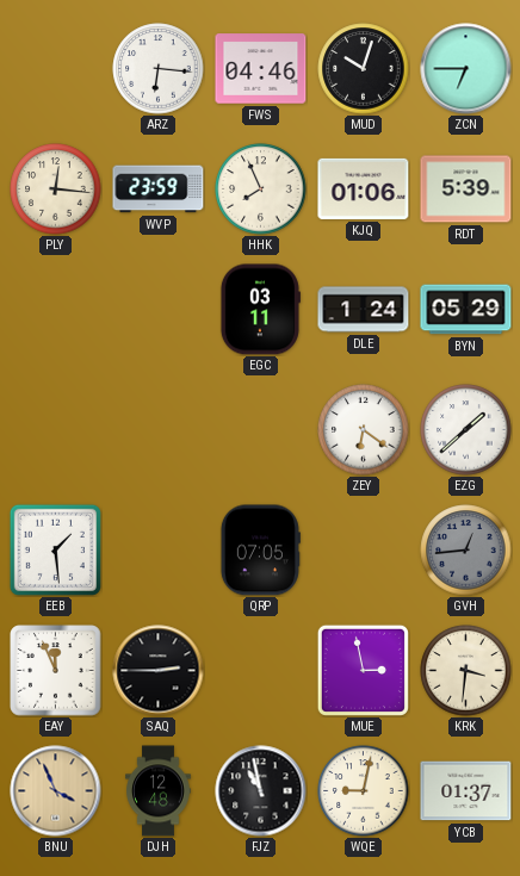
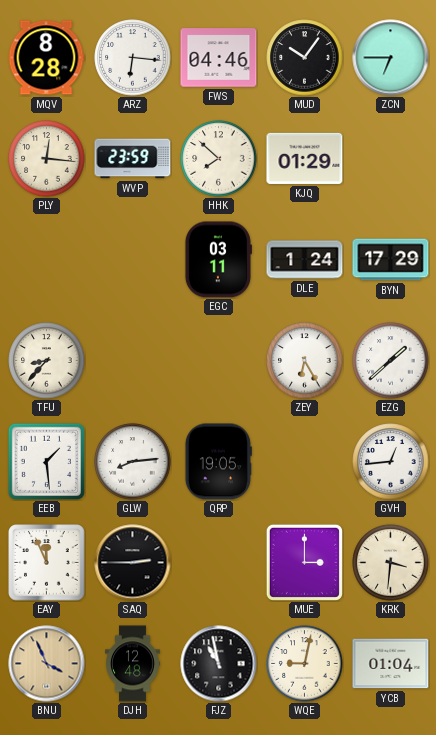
MQV: none -> 8:28 (46, 58)
MUD: 10:03 -> 10:06 (305, 58)
HHK: 7:56 -> 7:52 (219, 159)
KJQ: 01:06 -> 01:29 (305, 158)
RDT: 5:39 -> none (466, 190)
BYN: 05:29 -> 17:29 (391, 260)
TFU: none -> 8:37 (47, 361)
ZEY: 6:21 -> 6:25 (305, 361)
GLW: none -> 8:14 (133, 462)
QRP: 07:05 -> 19:05 (218, 462)
GVH dial: grey -> white (391, 462)
MUE: 2:58 -> 3:00 (304, 562)
YCB: 01:37 -> 01:04 (391, 664)
